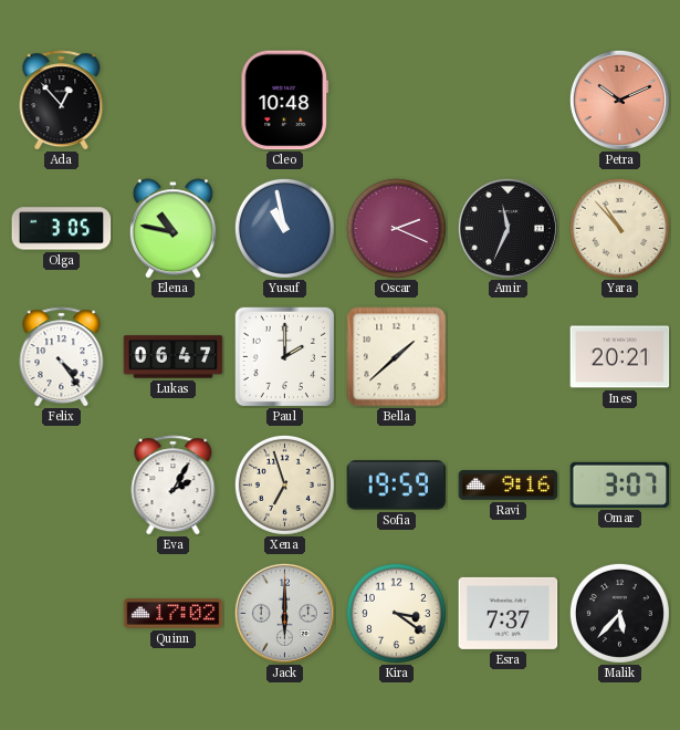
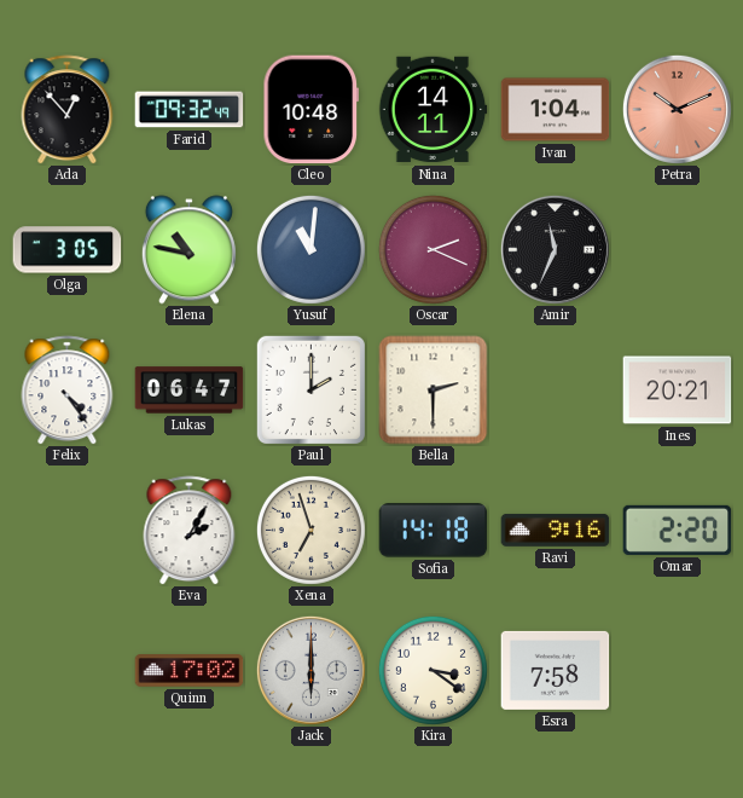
Farid: none -> 09:32 (190, 110)
Nina: none -> 14:11 (433, 110)
Ivan: none -> 1:04 (556, 110)
Yusuf: 10:58 -> 11:01 (310, 249)
Yara: 10:53 -> none (619, 228)
Bella: 1:38 -> 2:30 (434, 391)
Sofia: 19:59 -> 14:18 (434, 531)
Omar: 3:07 -> 2:20 (678, 530)
Esra: 7:37 -> 7:58 (556, 670)
Malik: 5:37 -> none (619, 613)
